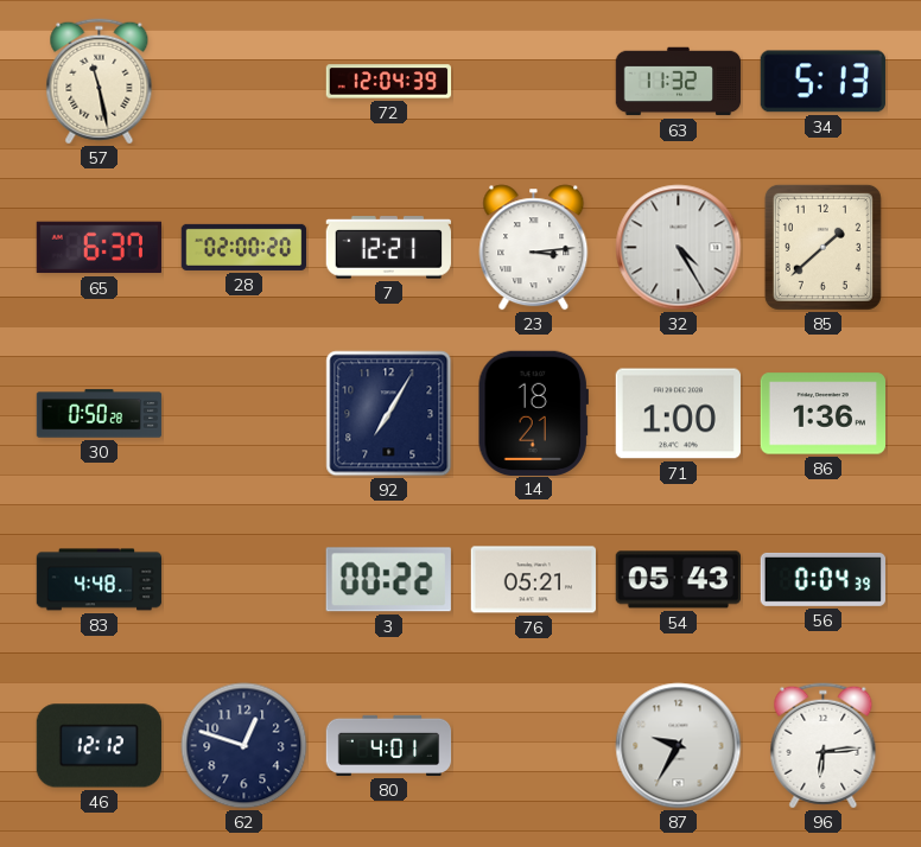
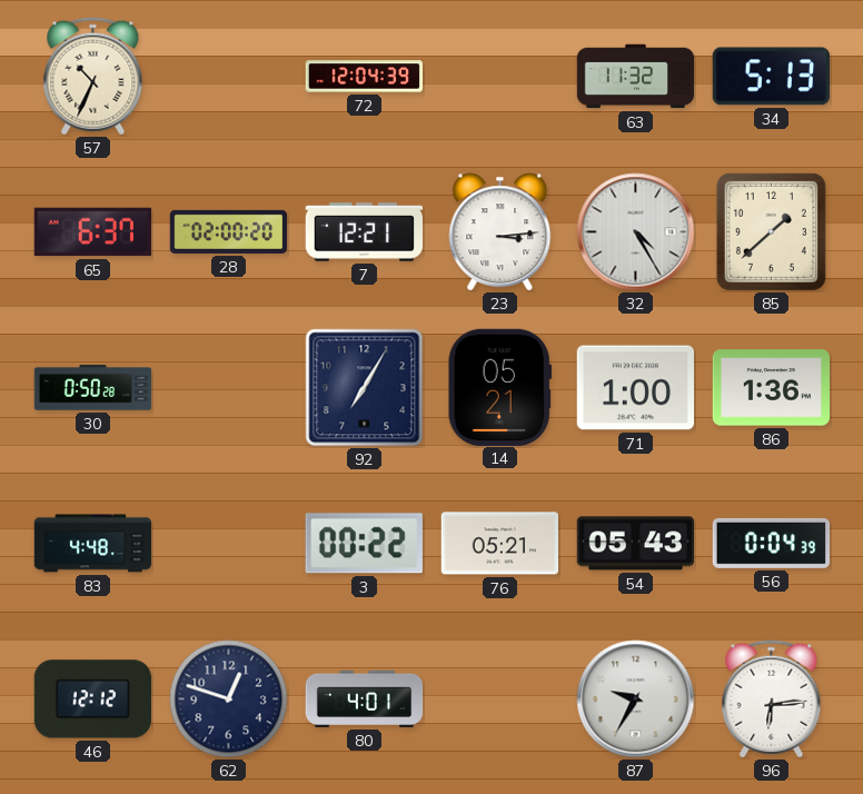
57: 11:28 -> 10:34 (93, 77)
14: 18:21 -> 05:21 (499, 387)
